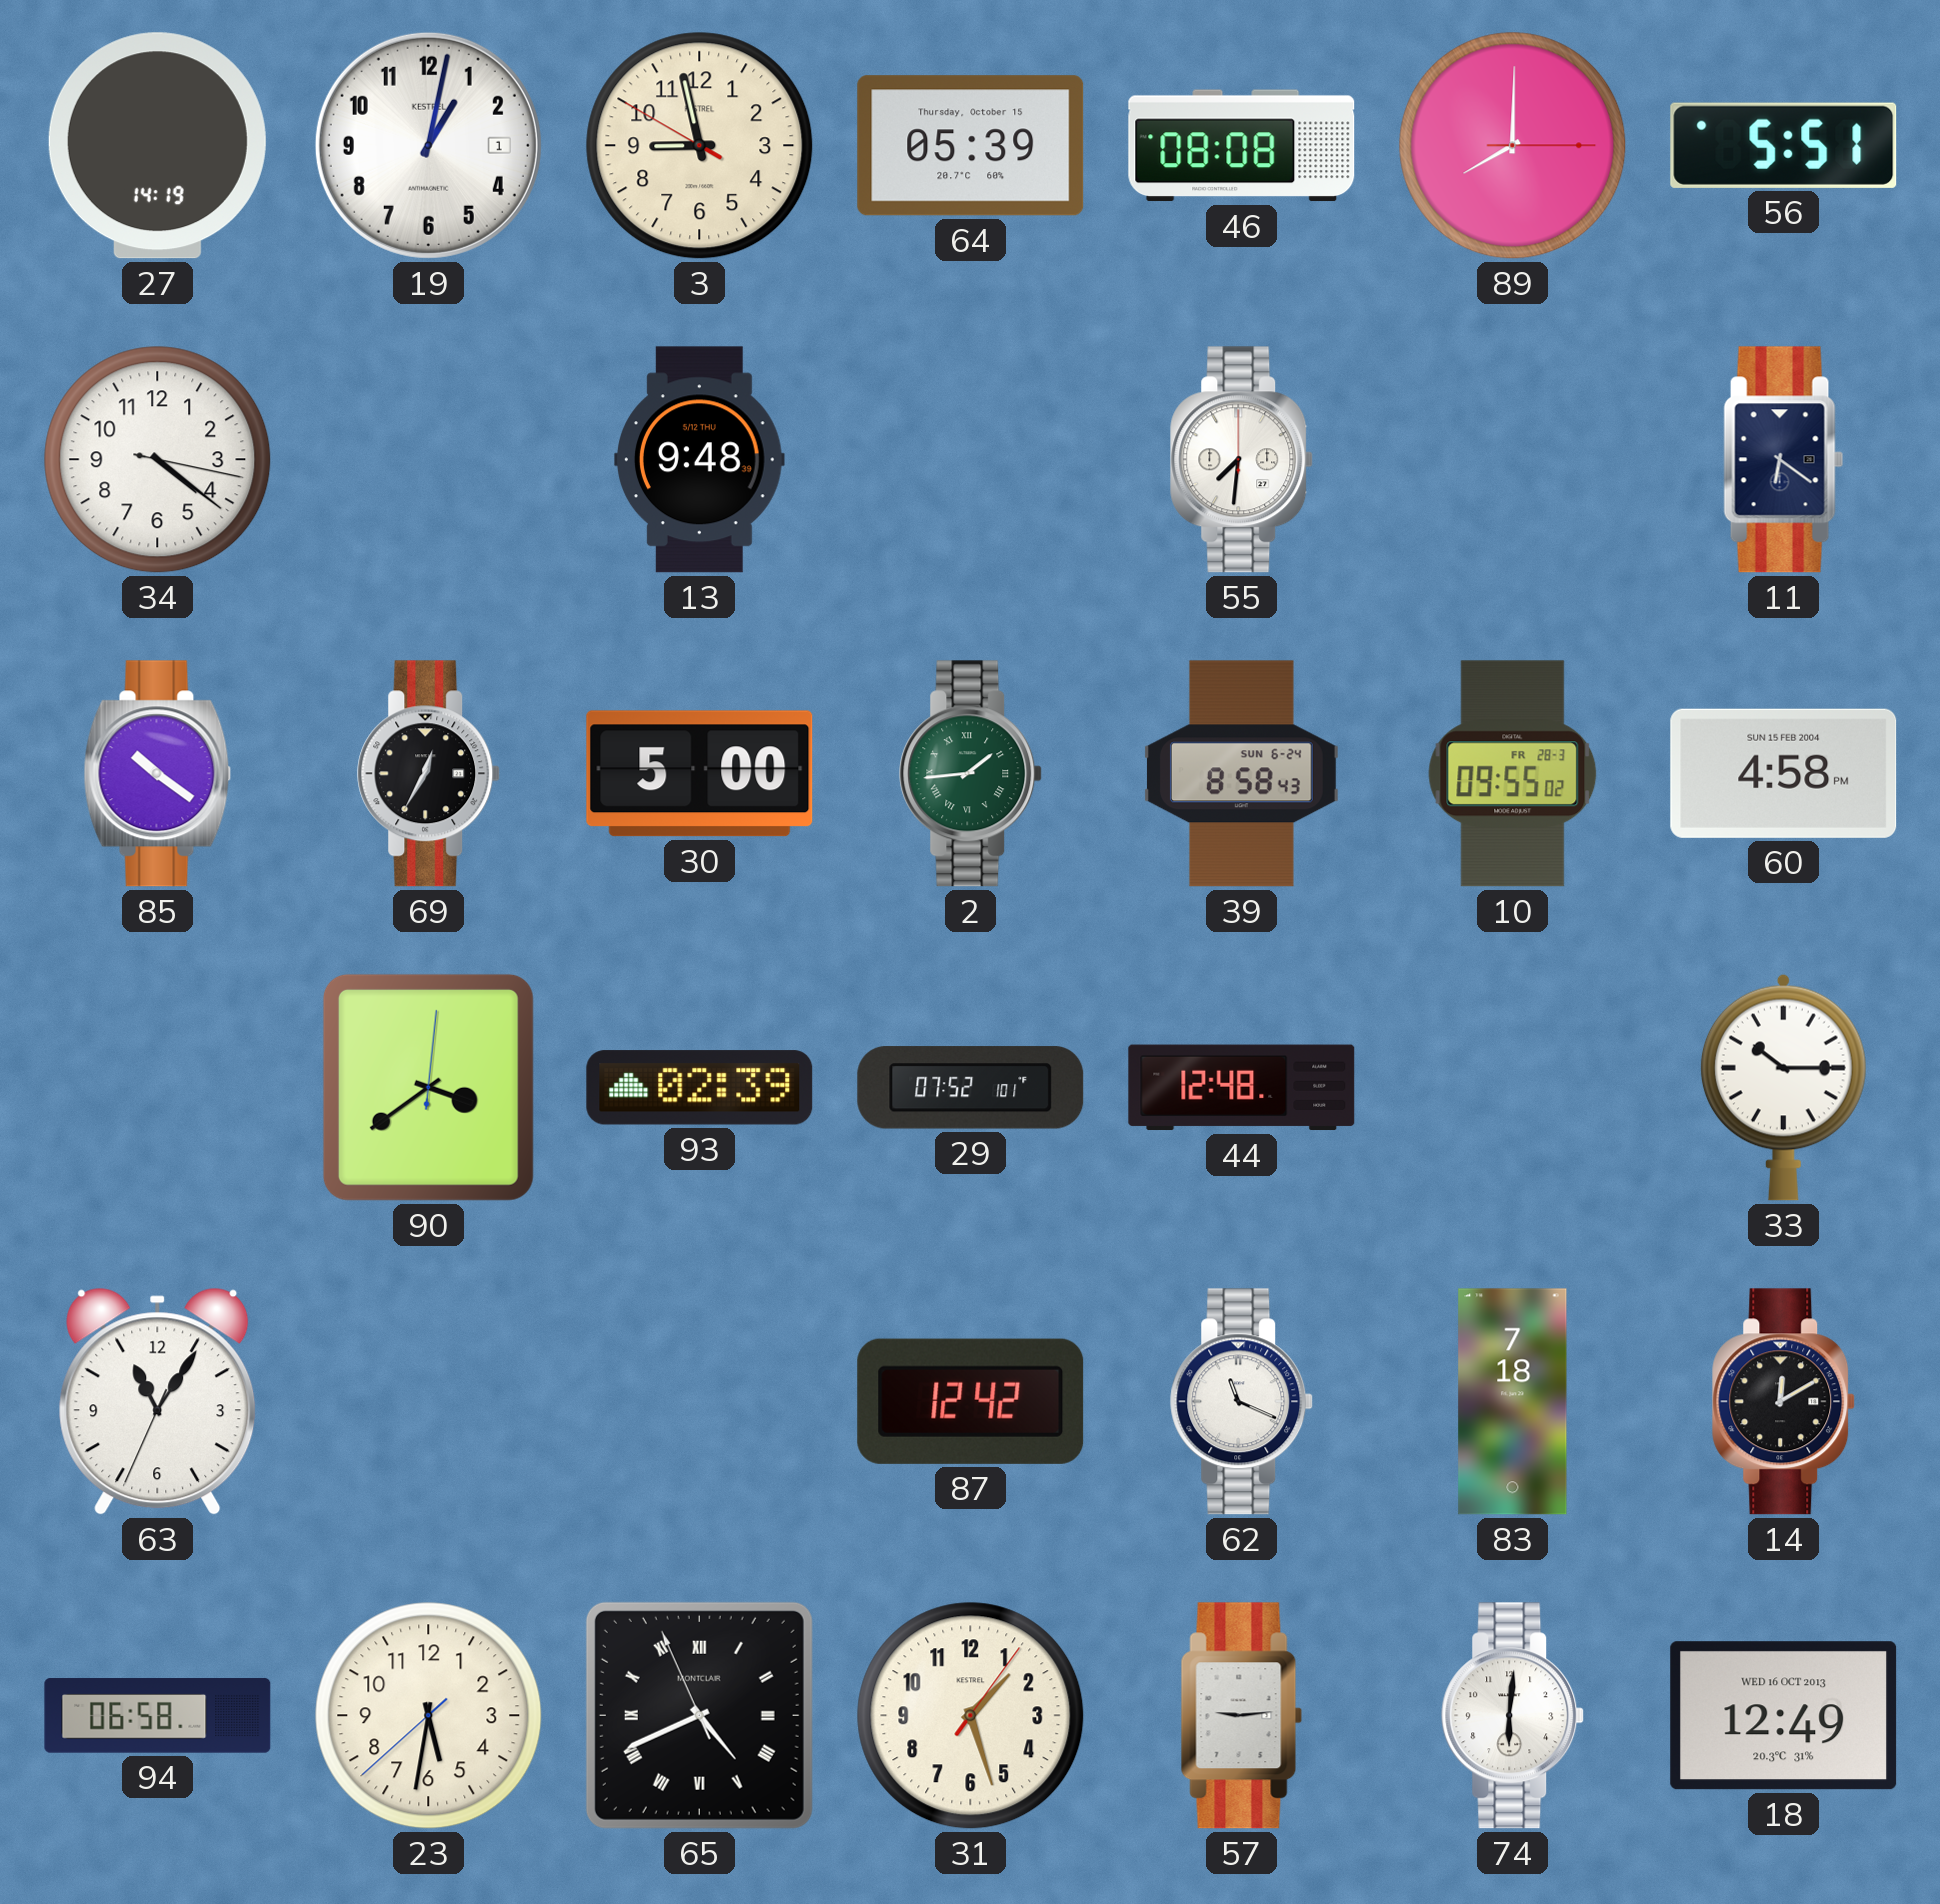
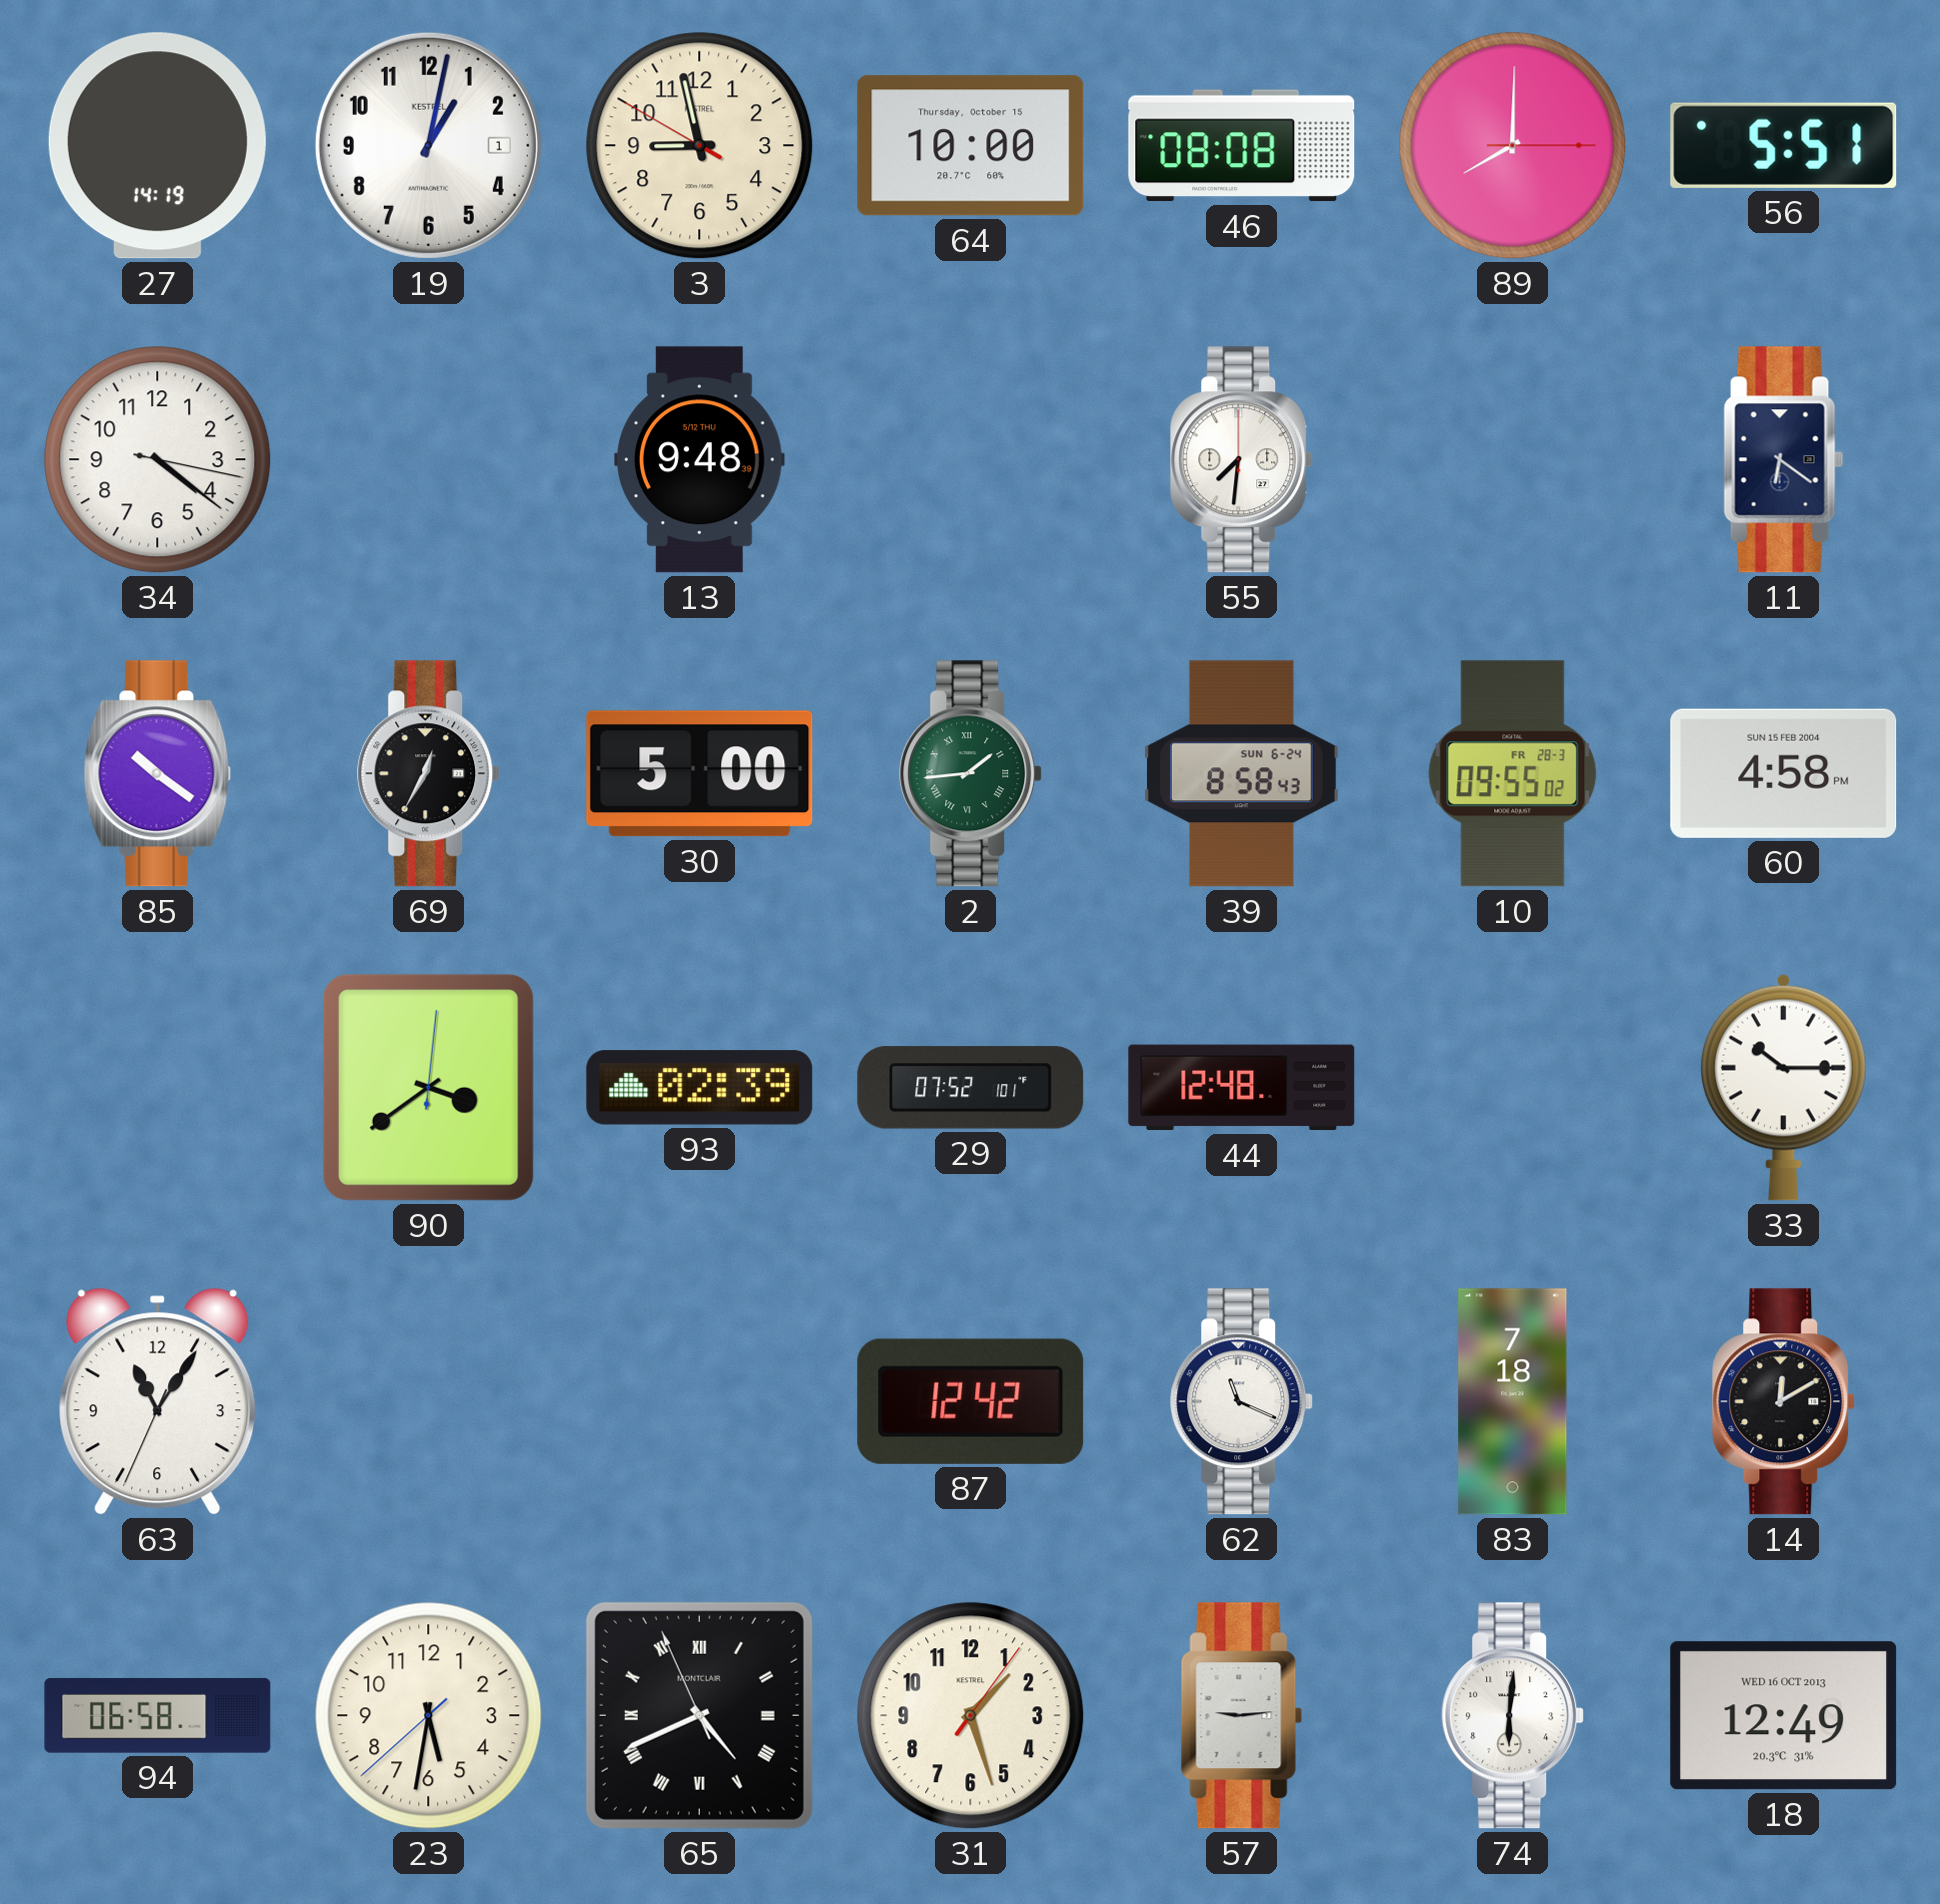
64: 05:39 -> 10:00 (971, 146)
